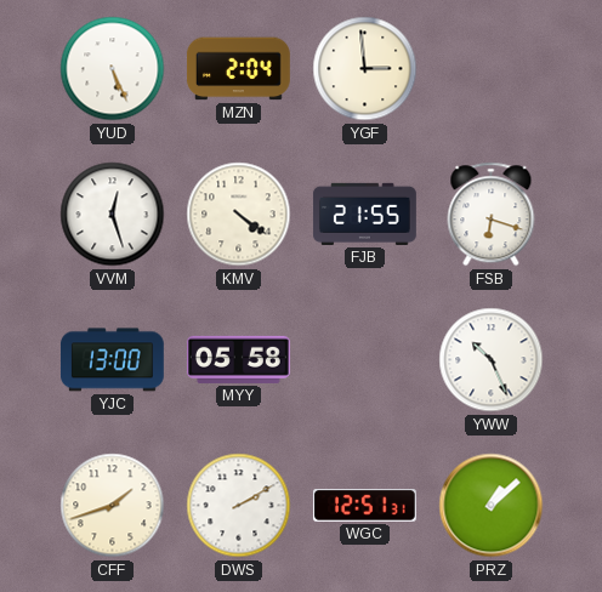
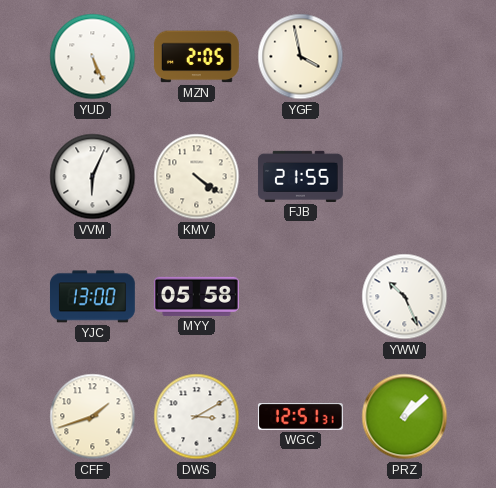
MZN: 2:04 -> 2:05 (196, 57)
YGF: 2:59 -> 3:58 (301, 57)
VVM: 12:27 -> 6:04 (93, 177)
FSB: 6:18 -> none (492, 215)
DWS: 2:10 -> 3:10 (197, 417)
